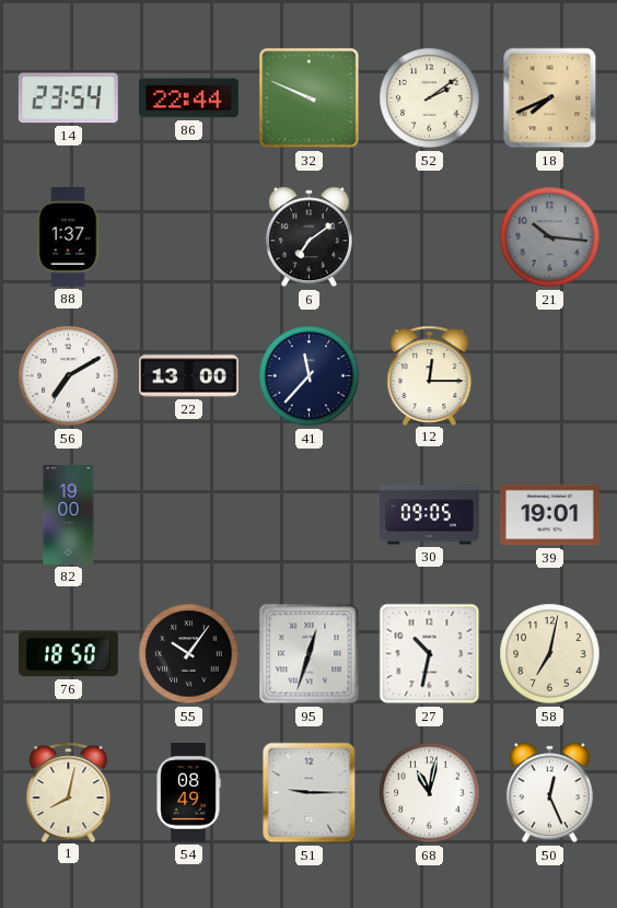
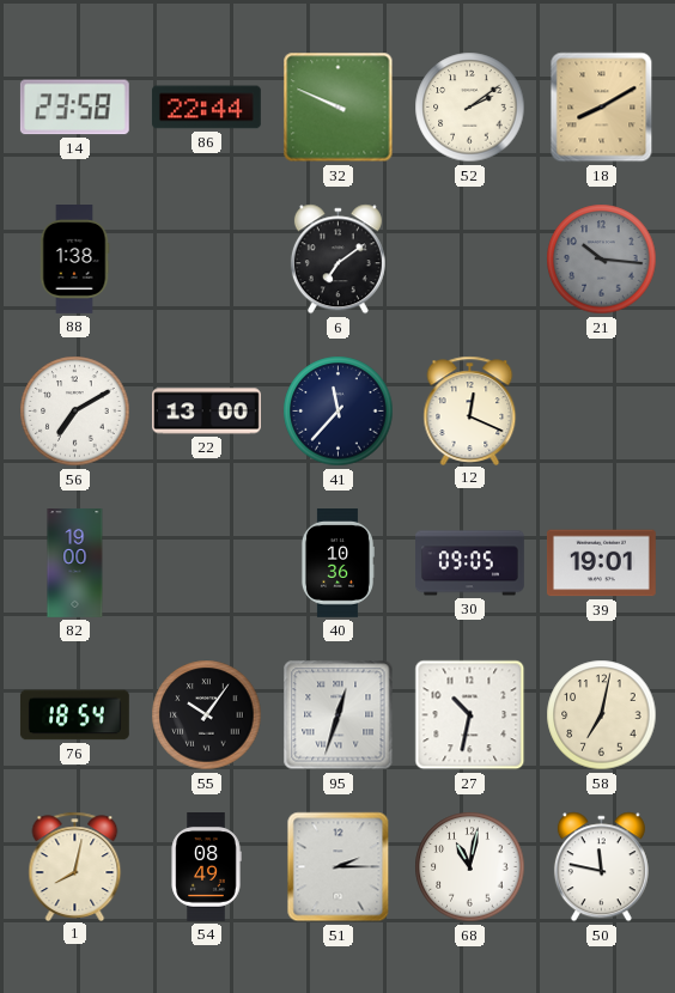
14: 23:54 -> 23:58 (74, 108)
18: 7:41 -> 8:10 (602, 108)
88: 1:37 -> 1:38 (74, 260)
12: 12:15 -> 12:19 (470, 410)
40: none -> 10:36 (336, 563)
76: 18:50 -> 18:54 (74, 715)
51: 9:15 -> 2:15 (339, 867)
50: 12:26 -> 11:47 (601, 867)
